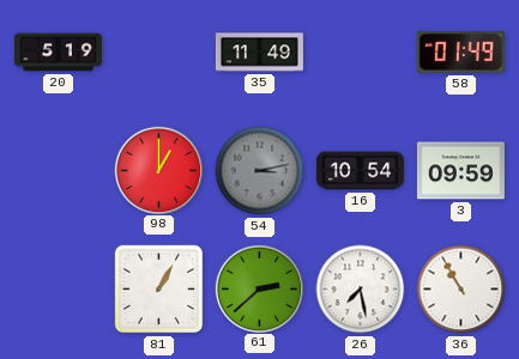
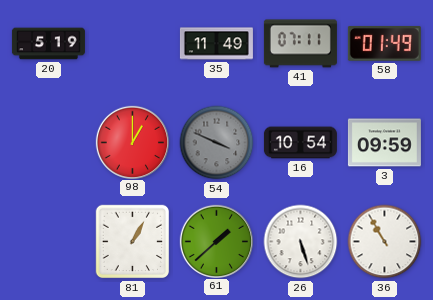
41: none -> 07:11 (300, 44)
54: 3:13 -> 3:49 (217, 143)
61: 2:38 -> 1:38 (216, 241)
26: 7:28 -> 5:27 (301, 242)
